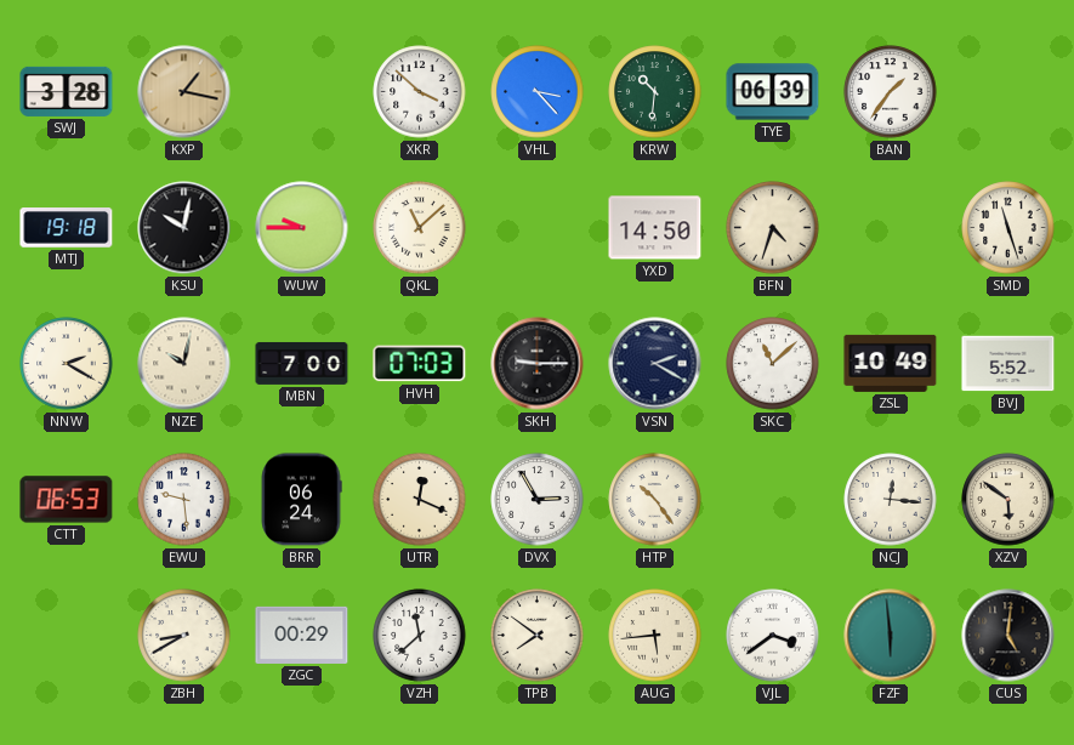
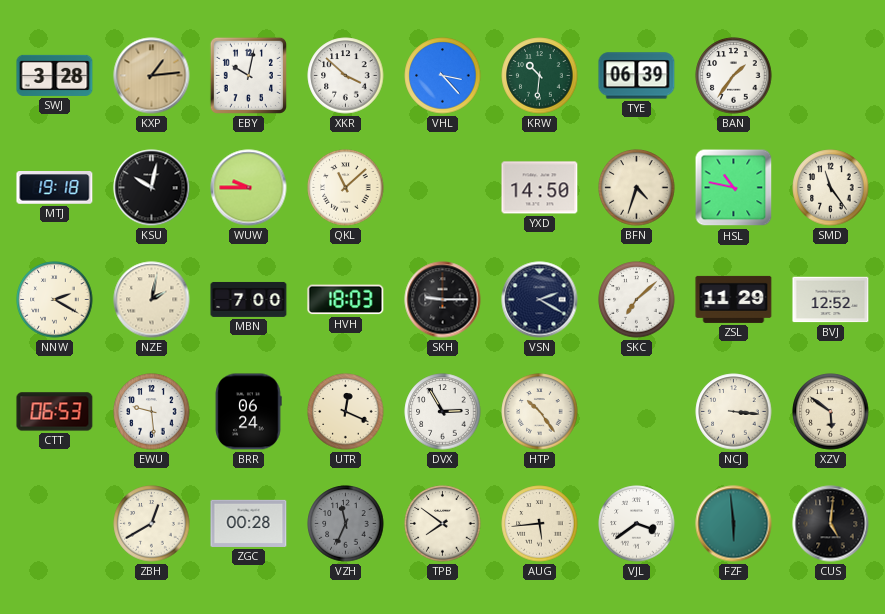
KXP: 1:17 -> 1:14 (152, 76)
EBY: none -> 10:02 (248, 75)
HSL: none -> 10:47 (734, 188)
SMD: 11:27 -> 11:24 (831, 188)
NZE: 10:02 -> 2:02 (152, 300)
HVH: 07:03 -> 18:03 (346, 300)
SKC: 11:08 -> 7:08 (637, 300)
ZSL: 10:49 -> 11:29 (734, 299)
BVJ: 5:52 -> 12:52 (831, 300)
NCJ: 12:16 -> 3:16 (734, 412)
ZBH: 8:40 -> 12:40 (152, 524)
ZGC: 00:29 -> 00:28 (249, 523)
VZH: 11:38 -> 11:34 (346, 524)
VZH dial: white -> grey (346, 524)
